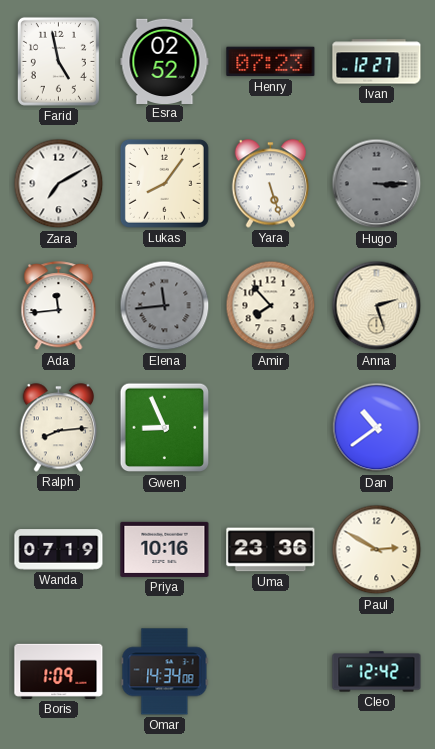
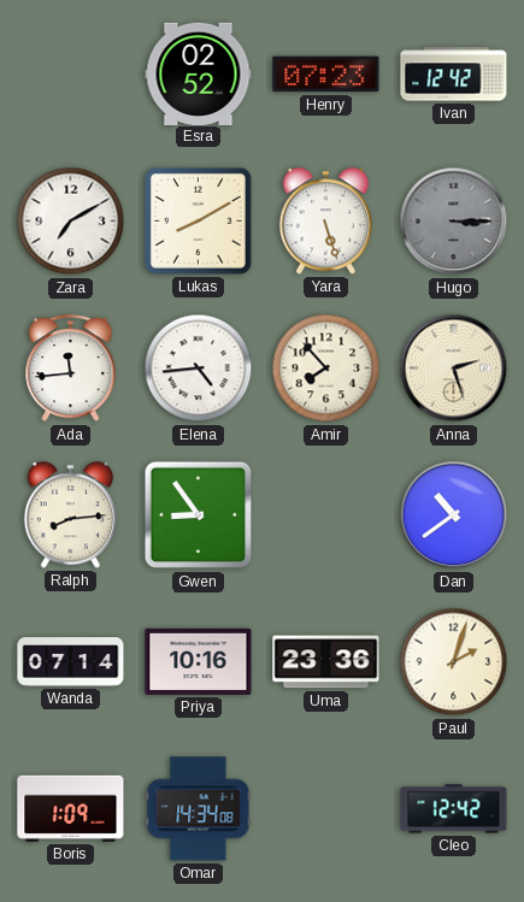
Farid: 4:58 -> none (58, 61)
Ivan: 12:27 -> 12:42 (454, 75)
Lukas: 8:06 -> 8:10 (198, 220)
Elena: 11:44 -> 4:44 (199, 369)
Elena dial: grey -> white (199, 369)
Gwen: 8:56 -> 8:54 (199, 515)
Wanda: 07:19 -> 07:14 (71, 662)
Paul: 2:50 -> 2:03 (454, 662)
